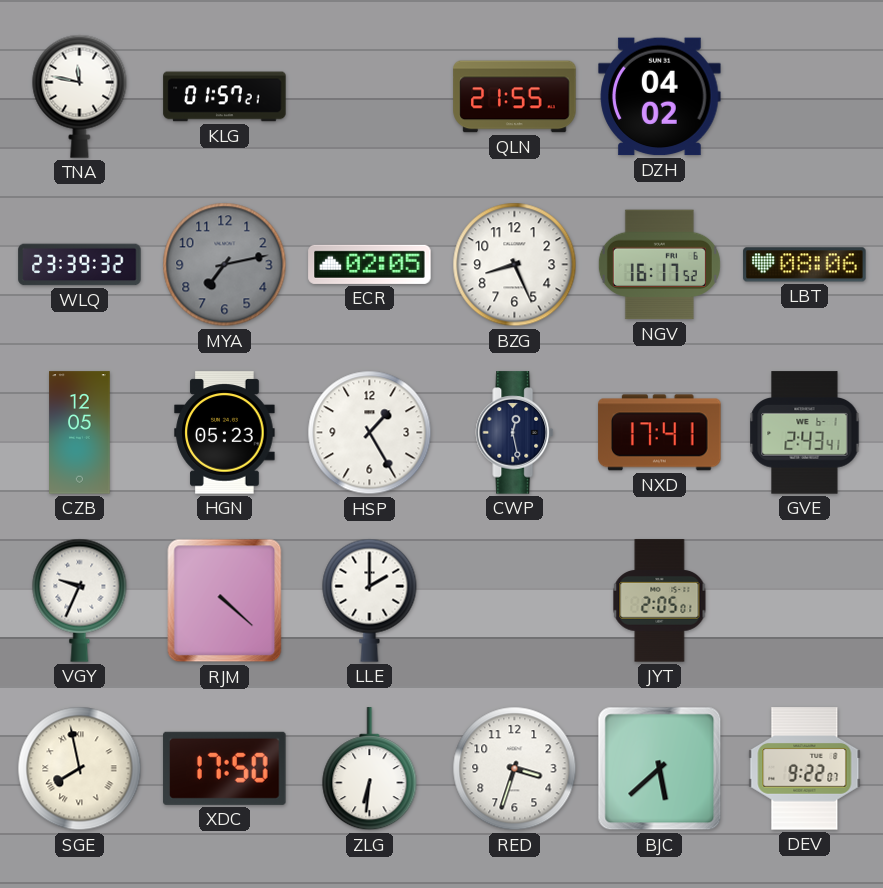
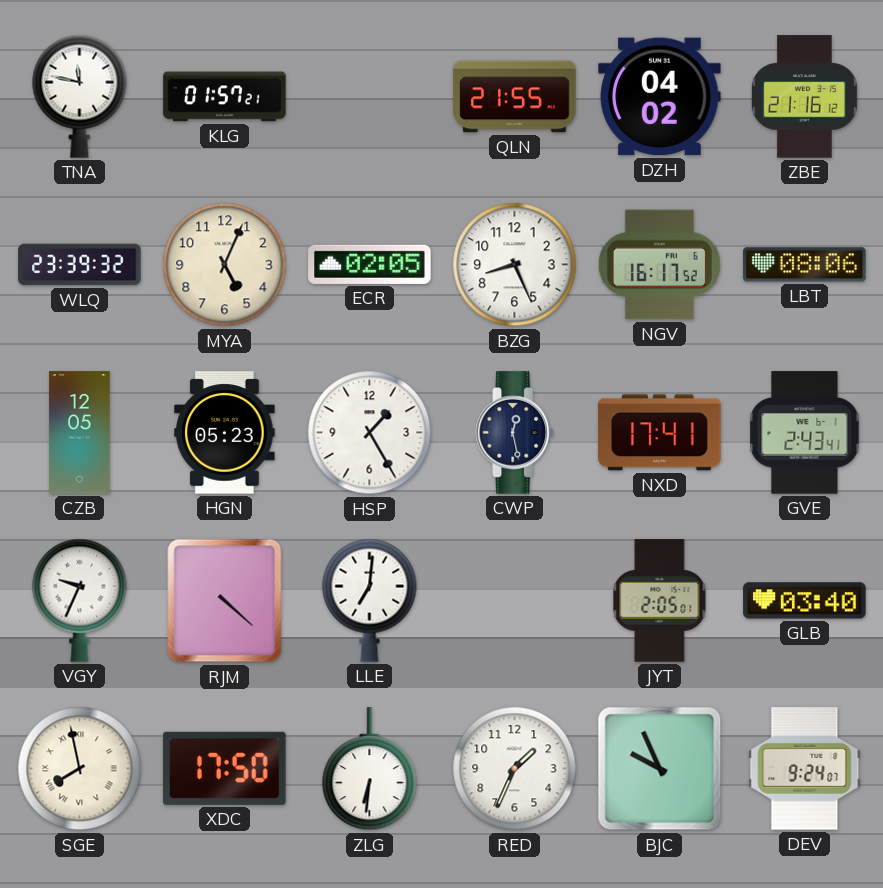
ZBE: none -> 21:16 (804, 97)
MYA: 7:13 -> 5:04 (225, 265)
MYA dial: grey -> cream (225, 265)
LLE: 2:00 -> 7:01 (370, 600)
GLB: none -> 03:40 (805, 601)
RED: 3:33 -> 1:34 (515, 769)
BJC: 5:38 -> 9:56 (660, 769)
DEV: 9:22 -> 9:24 (805, 769)
